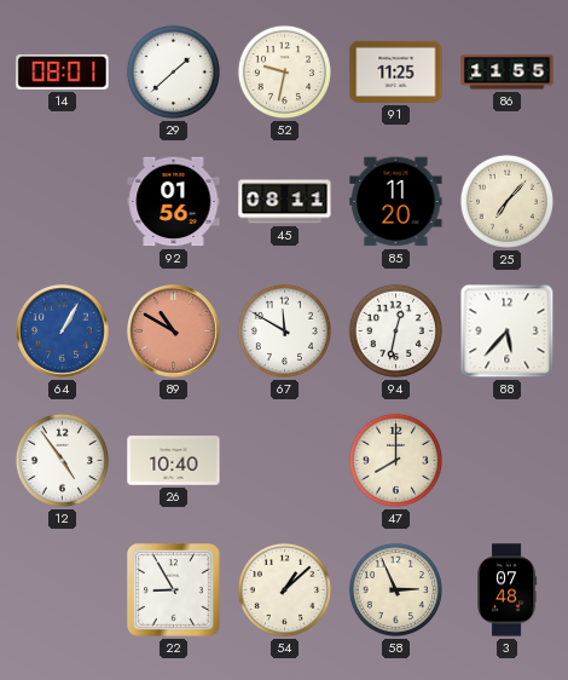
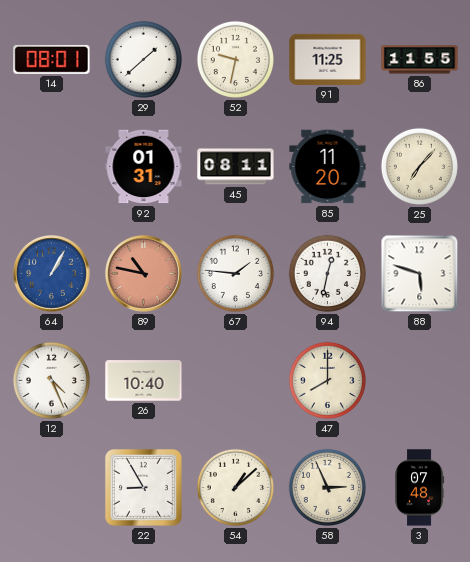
92: 01:56 -> 01:31 (144, 167)
89: 10:50 -> 10:47 (144, 274)
67: 11:50 -> 1:46 (235, 273)
88: 5:37 -> 5:48 (420, 274)
12: 4:54 -> 4:26 (51, 380)
